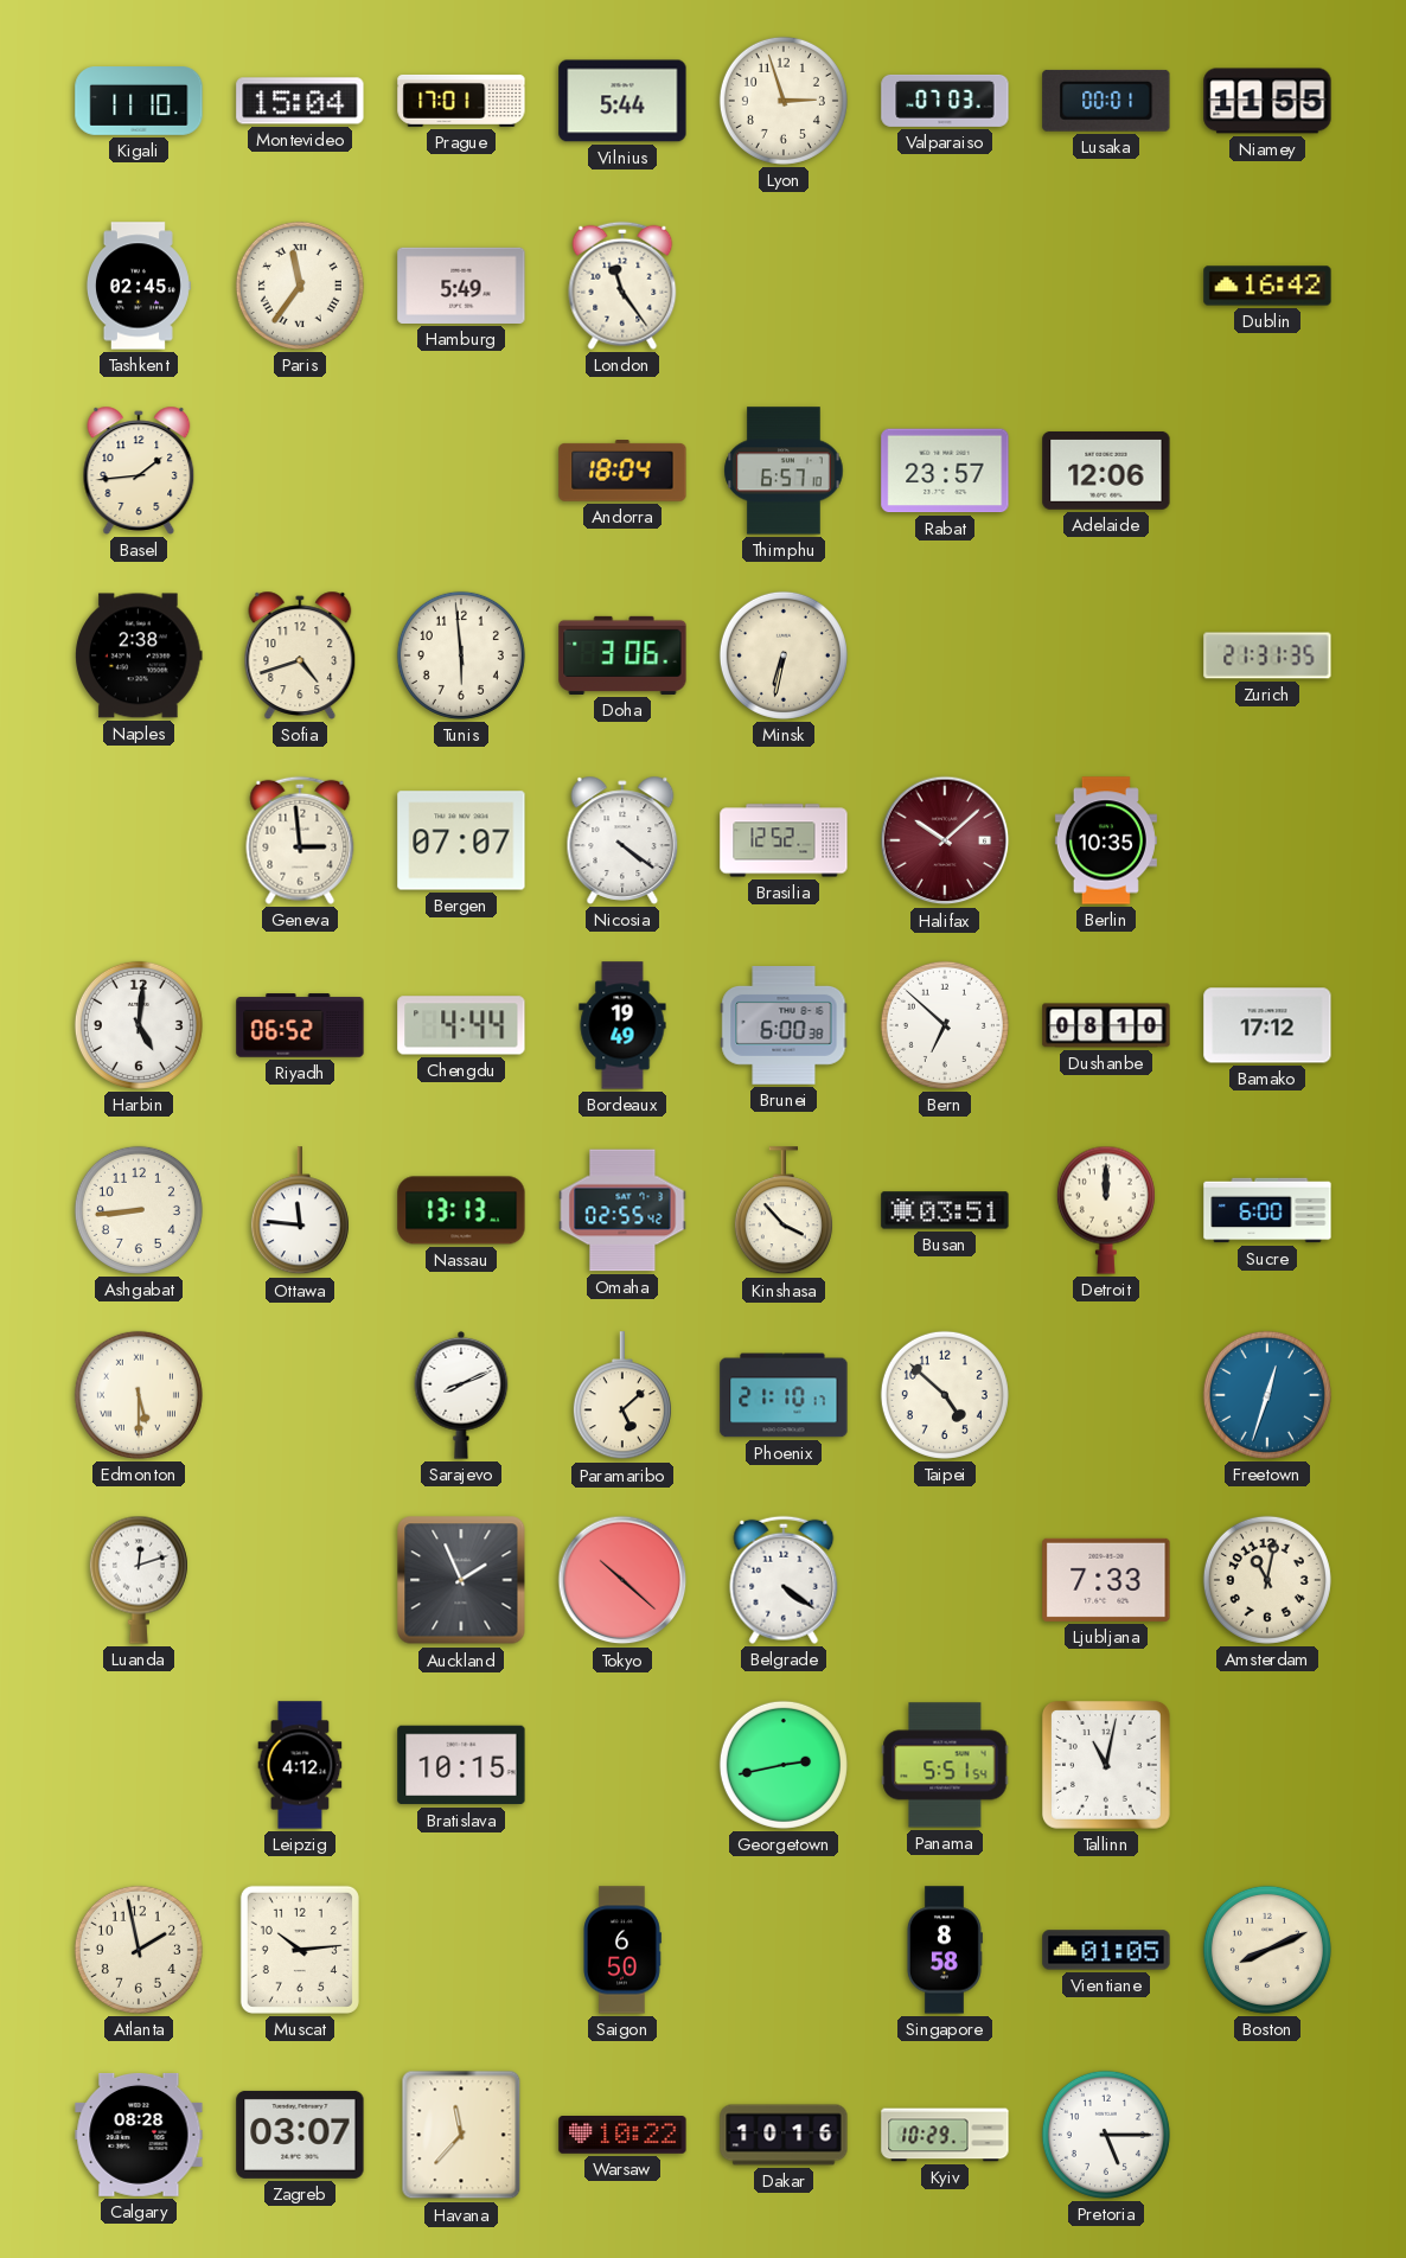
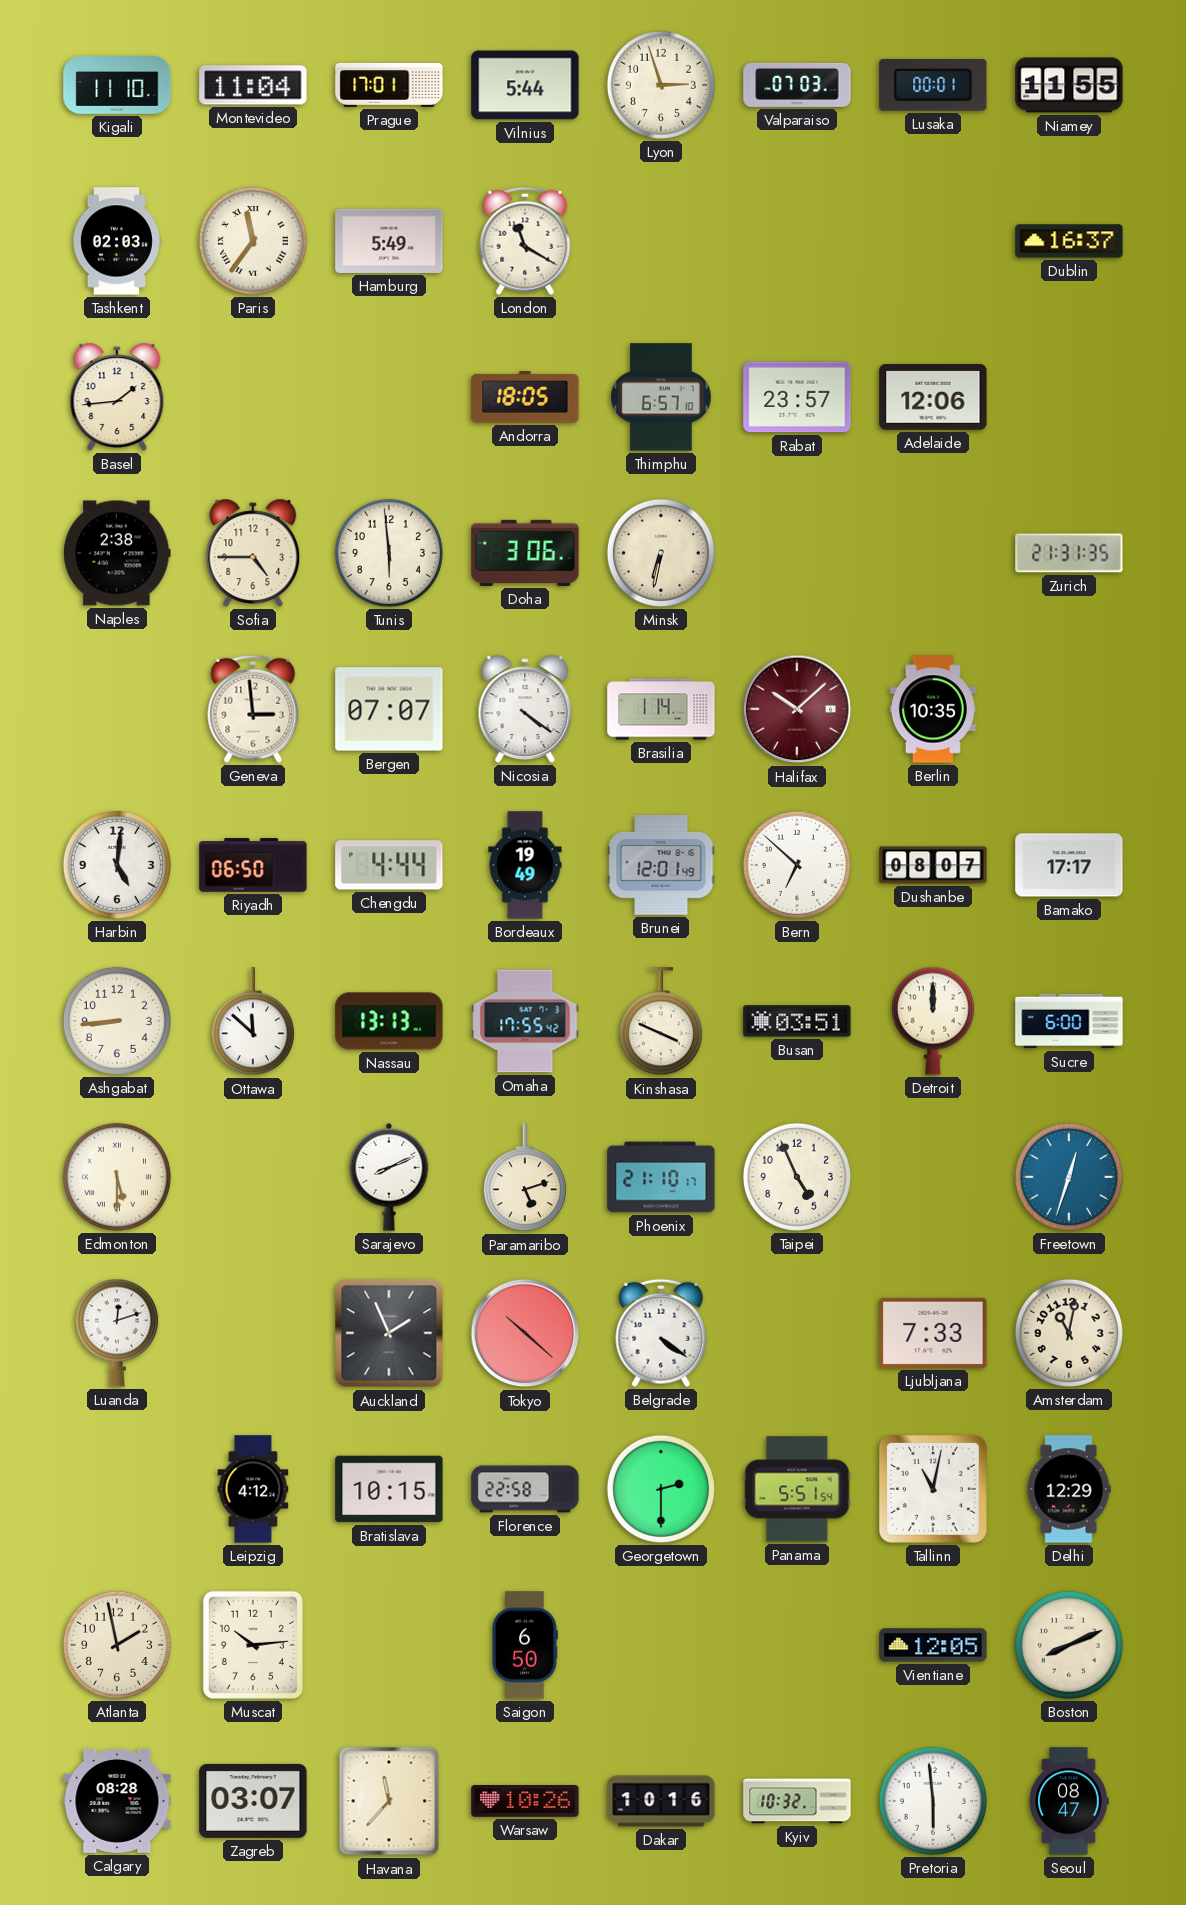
Montevideo: 15:04 -> 11:04 (253, 85)
Tashkent: 02:45 -> 02:03 (116, 241)
London: 11:24 -> 11:20 (525, 241)
Dublin: 16:42 -> 16:37 (1069, 241)
Andorra: 18:04 -> 18:05 (525, 397)
Sofia: 4:42 -> 4:45 (253, 553)
Brasilia: 12:52 -> 1:14 (661, 709)
Riyadh: 06:52 -> 06:50 (253, 865)
Brunei: 6:00 -> 12:01 (661, 866)
Dushanbe: 08:10 -> 08:07 (933, 865)
Bamako: 17:12 -> 17:17 (1069, 865)
Ottawa: 11:46 -> 11:52 (253, 1022)
Omaha: 02:55 -> 17:55 (525, 1021)
Kinshasa: 3:53 -> 3:49 (661, 1022)
Paramaribo: 5:08 -> 5:12 (525, 1178)
Taipei: 4:52 -> 4:56 (797, 1177)
Florence: none -> 22:58 (525, 1489)
Georgetown: 2:43 -> 2:30 (661, 1489)
Delhi: none -> 12:29 (1069, 1489)
Singapore: 8:58 -> none (944, 1950)
Vientiane: 01:05 -> 12:05 (933, 1645)
Warsaw: 10:22 -> 10:26 (525, 1801)
Kyiv: 10:29 -> 10:32 (797, 1801)
Pretoria: 5:15 -> 5:59 (933, 1801)
Seoul: none -> 08:47 (1069, 1801)
